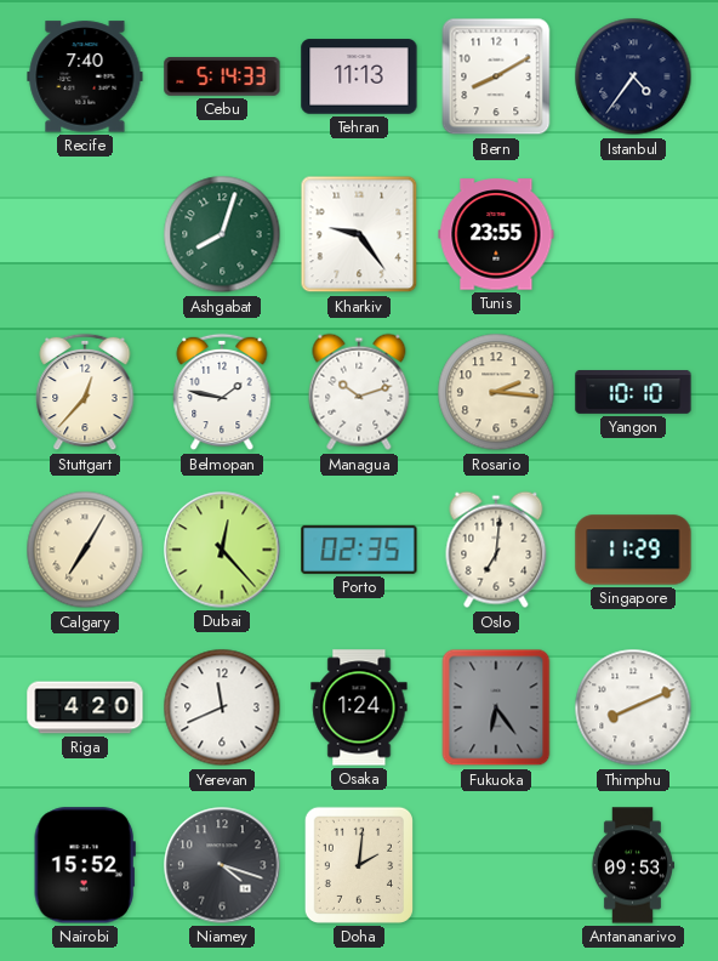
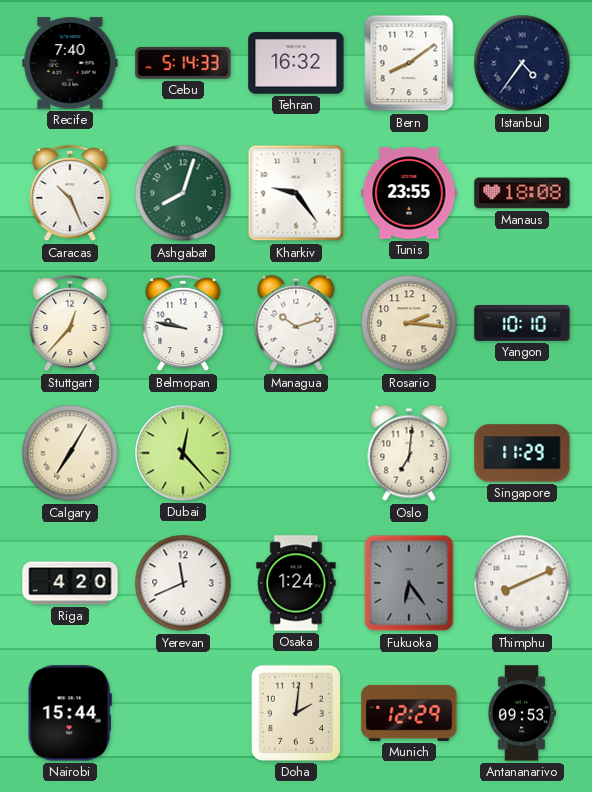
Tehran: 11:13 -> 16:32 (296, 63)
Bern: 8:10 -> 8:09 (409, 63)
Caracas: none -> 10:26 (70, 193)
Manaus: none -> 18:08 (522, 193)
Belmopan: 1:47 -> 9:47 (183, 323)
Porto: 02:35 -> none (359, 550)
Nairobi: 15:52 -> 15:44 (70, 713)
Niamey: 4:18 -> none (222, 865)
Munich: none -> 12:29 (409, 713)
